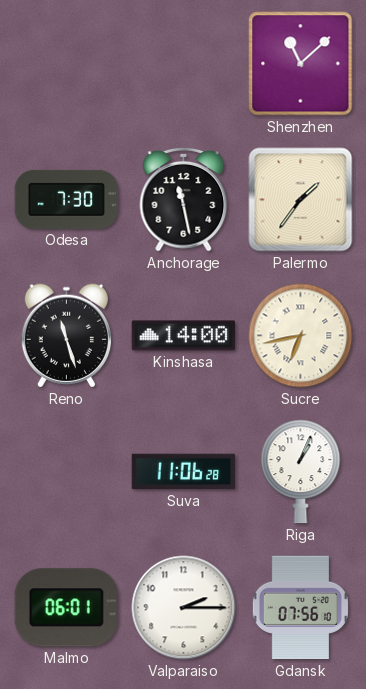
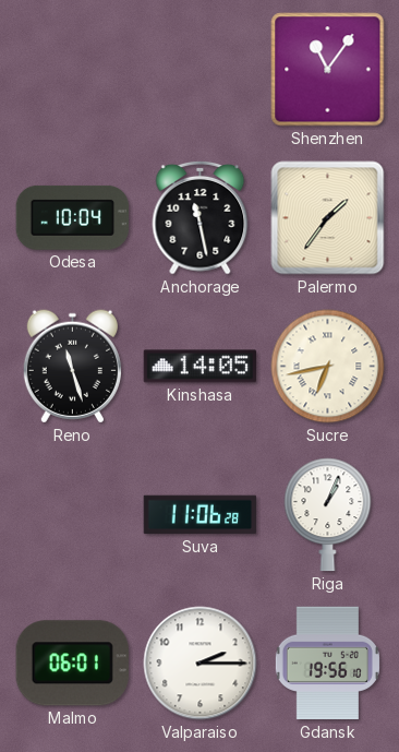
Shenzhen: 11:08 -> 11:06 (328, 70)
Odesa: 7:30 -> 10:04 (73, 217)
Kinshasa: 14:00 -> 14:05 (201, 367)
Gdansk: 07:56 -> 19:56 (327, 664)
